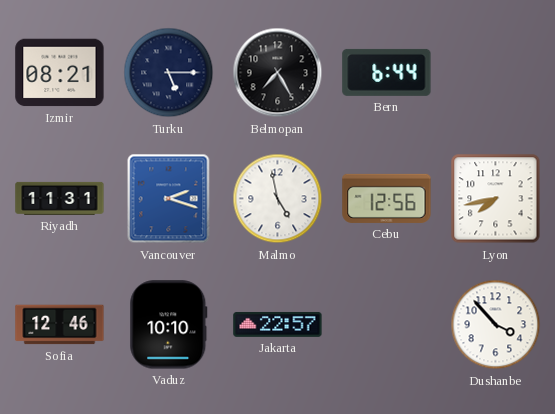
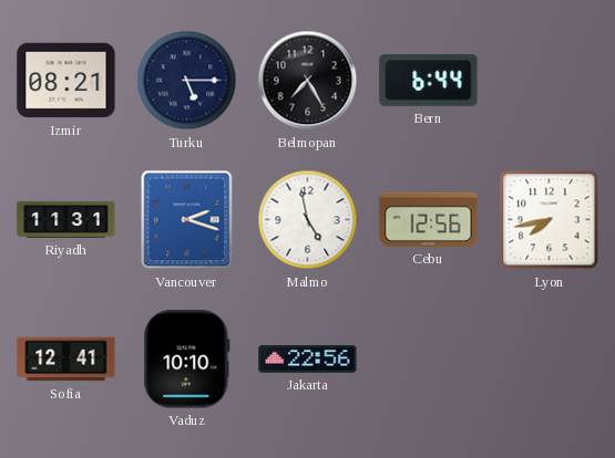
Sofia: 12:46 -> 12:41 (66, 360)
Jakarta: 22:57 -> 22:56 (308, 360)
Dushanbe: 3:53 -> none (496, 325)
